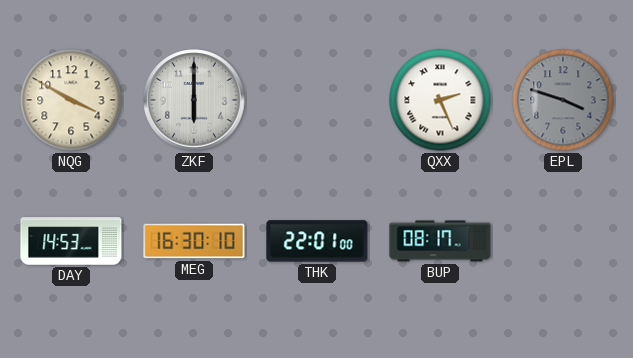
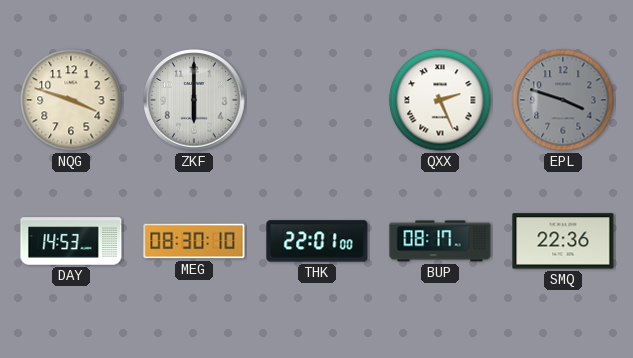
NQG: 3:50 -> 3:48 (71, 100)
MEG: 16:30 -> 08:30 (194, 241)
SMQ: none -> 22:36 (563, 241)
